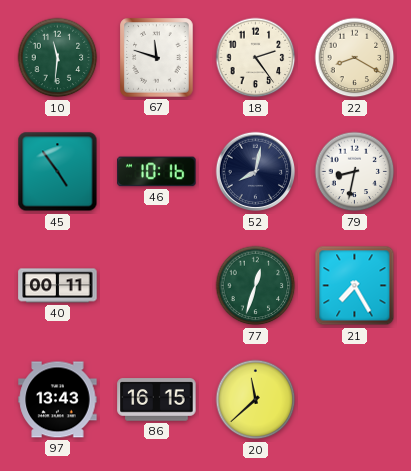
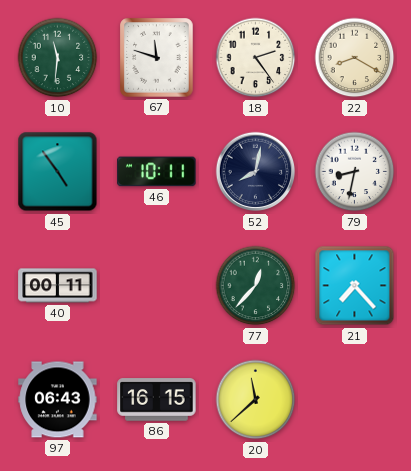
46: 10:16 -> 10:11 (157, 172)
77: 12:33 -> 12:37 (256, 286)
21: 7:25 -> 7:23 (355, 286)
97: 13:43 -> 06:43 (58, 400)
